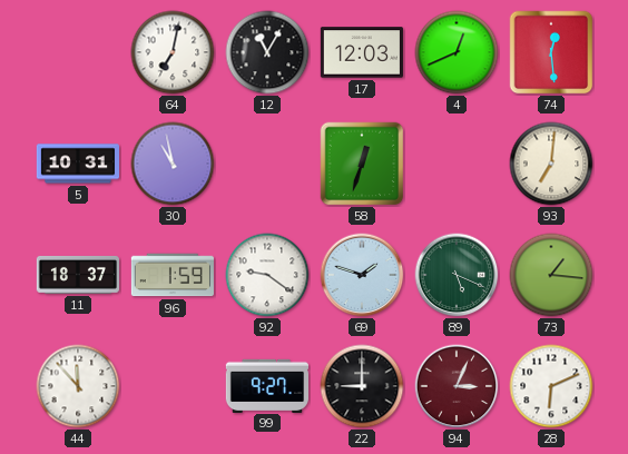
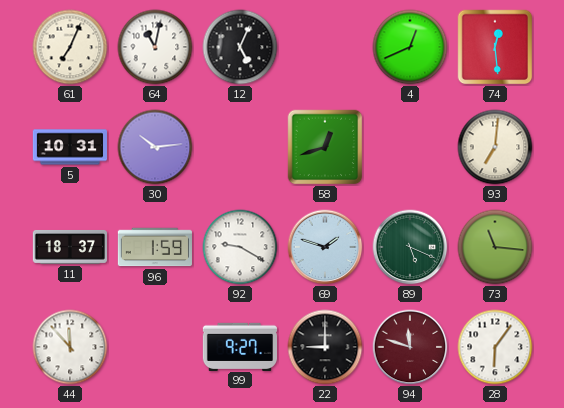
61: none -> 7:04 (70, 47)
64: 7:02 -> 11:02 (155, 47)
12: 11:05 -> 5:04 (240, 47)
17: 12:03 -> none (362, 52)
30: 10:58 -> 10:14 (155, 147)
58: 12:33 -> 12:42 (325, 147)
92: 9:21 -> 9:20 (240, 247)
73: 1:16 -> 11:16 (495, 247)
94: 3:04 -> 11:48 (410, 347)
28: 6:11 -> 6:06 (495, 347)
